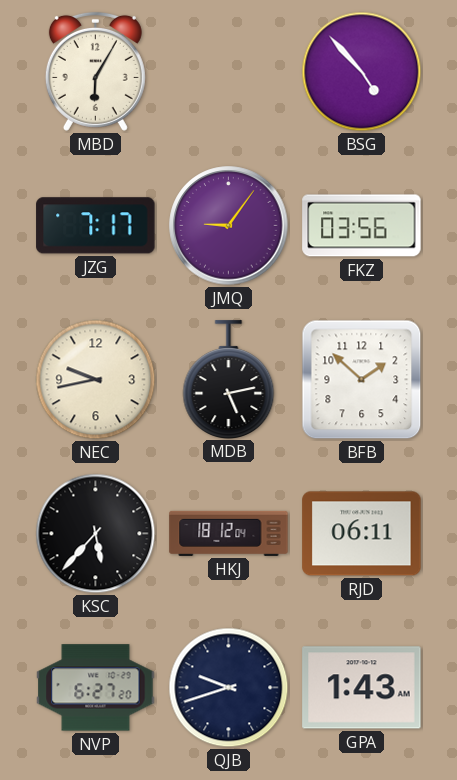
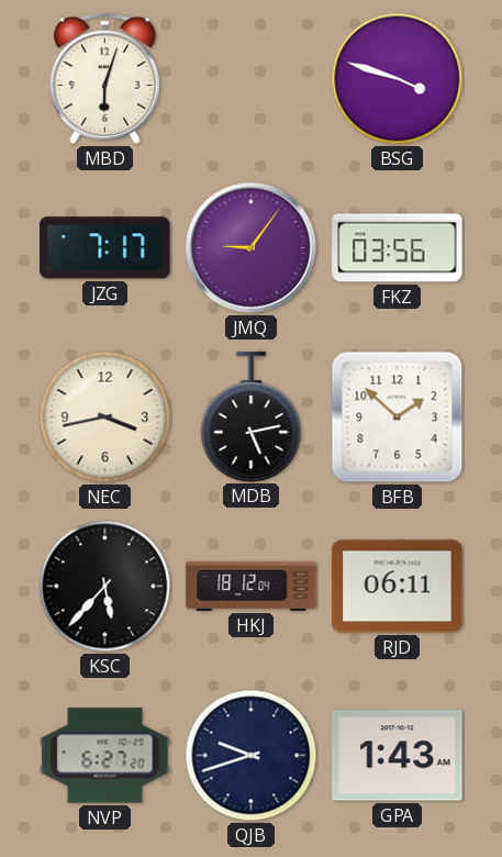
MBD: 6:05 -> 6:03 (104, 78)
BSG: 4:53 -> 3:48 (398, 79)
NEC: 9:43 -> 3:43 (105, 418)
